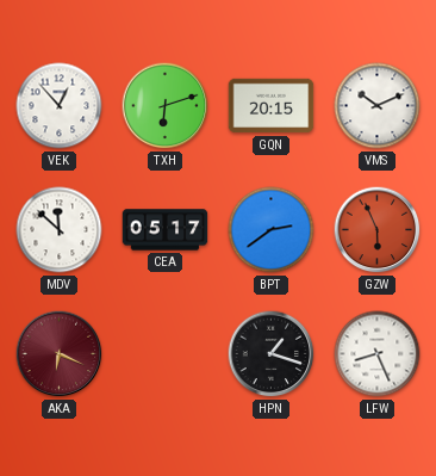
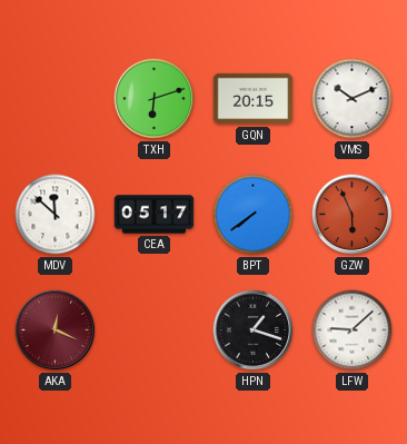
VEK: 12:53 -> none (60, 106)
BPT: 2:39 -> 7:39 (254, 215)
AKA: 6:19 -> 12:19 (56, 330)
LFW: 8:26 -> 9:08 (353, 330)
